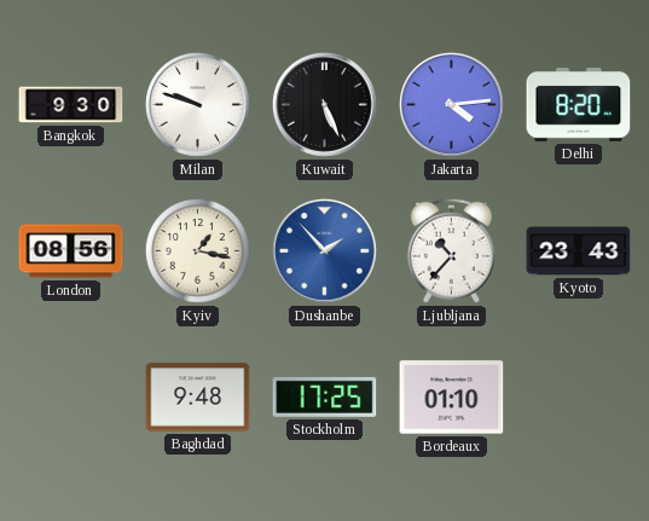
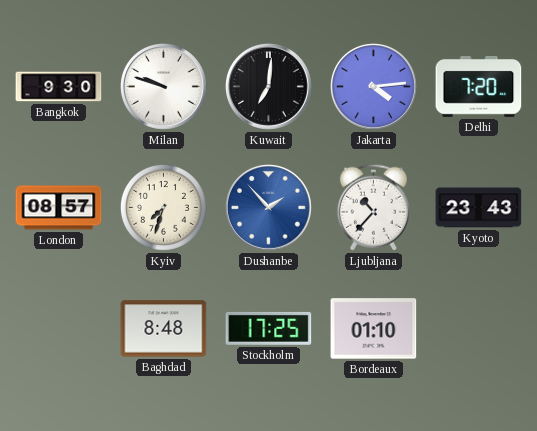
Kuwait: 5:26 -> 7:01 (268, 86)
Delhi: 8:20 -> 7:20 (479, 87)
London: 08:56 -> 08:57 (59, 208)
Kyiv: 1:17 -> 7:33 (163, 207)
Baghdad: 9:48 -> 8:48 (164, 329)
